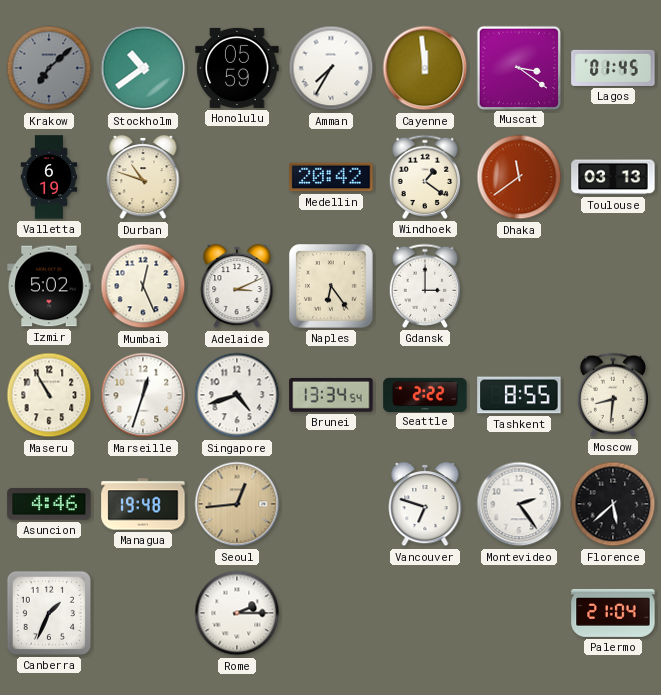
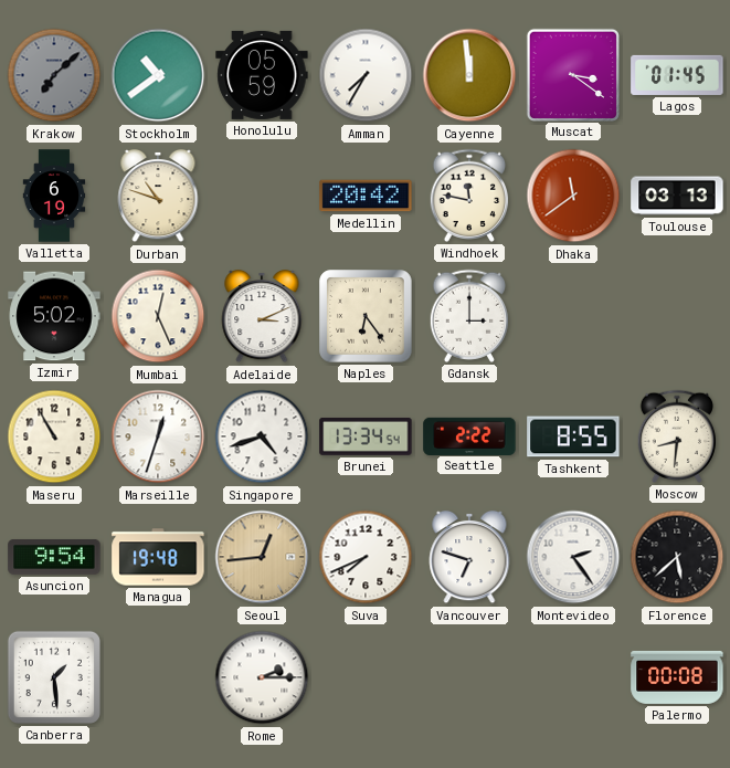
Windhoek: 1:21 -> 11:47 (469, 196)
Asuncion: 4:46 -> 9:54 (54, 557)
Suva: none -> 7:41 (366, 557)
Canberra: 1:34 -> 1:29 (54, 677)
Palermo: 21:04 -> 00:08 (677, 677)
